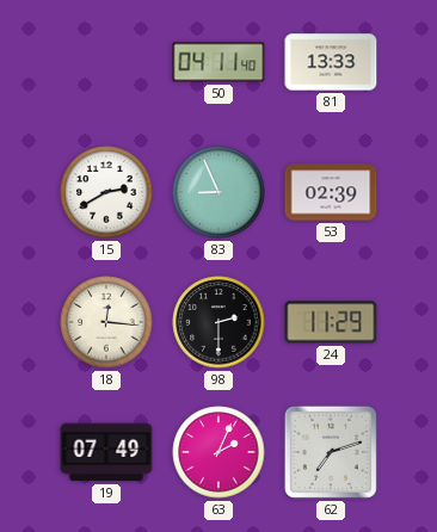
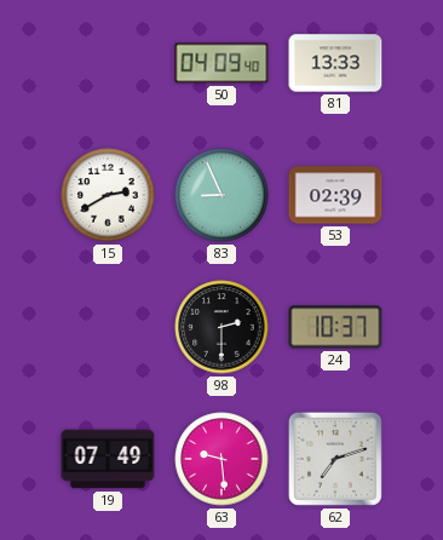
50: 04:11 -> 04:09 (221, 63)
18: 12:16 -> none (106, 322)
24: 11:29 -> 10:37 (335, 327)
63: 2:04 -> 9:29 (221, 459)
